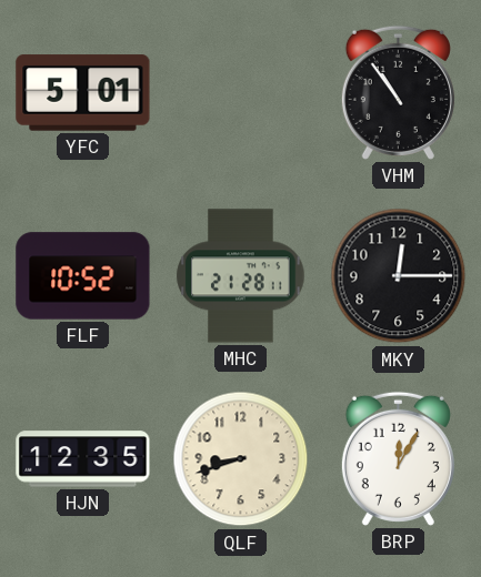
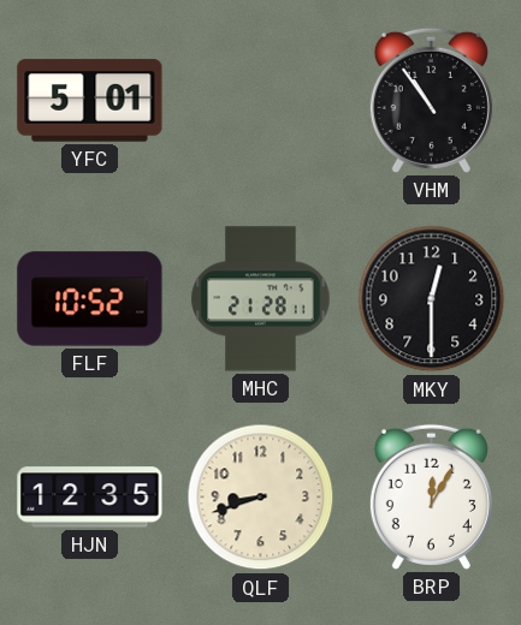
MKY: 12:15 -> 12:30 (432, 299)
